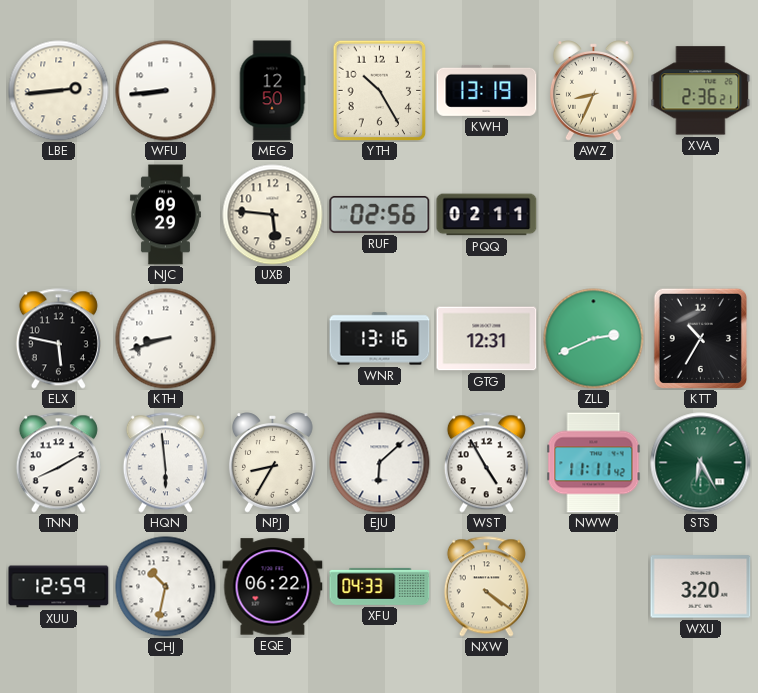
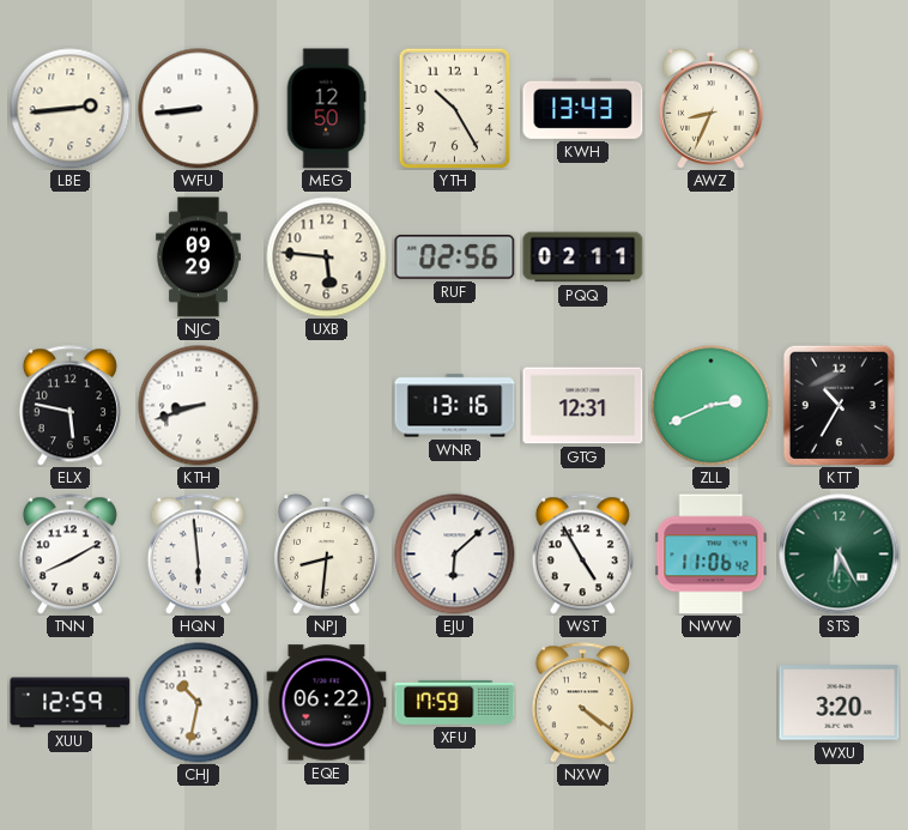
KWH: 13:19 -> 13:43 (583, 108)
XVA: 2:36 -> none (701, 91)
NPJ: 8:35 -> 8:31 (326, 555)
NWW: 11:11 -> 11:06 (712, 555)
XFU: 04:33 -> 17:59 (455, 702)
